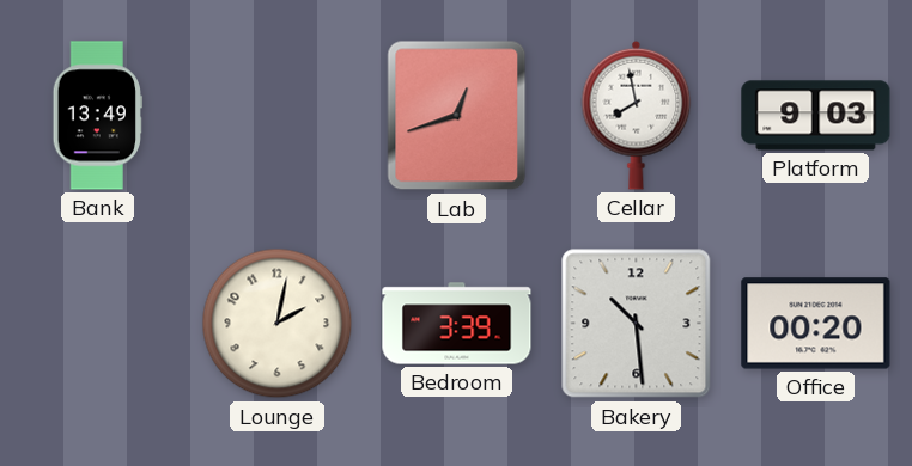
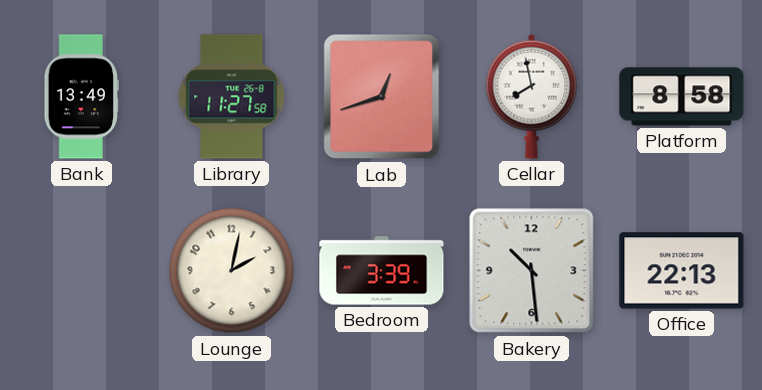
Library: none -> 11:27 (232, 97)
Platform: 9:03 -> 8:58 (682, 97)
Office: 00:20 -> 22:13 (682, 271)
